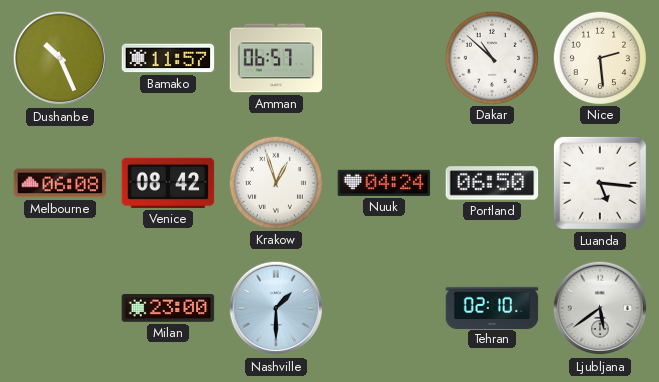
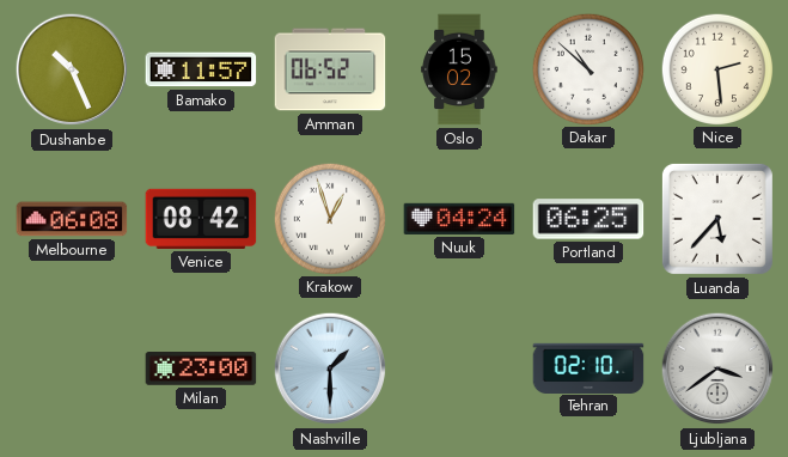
Amman: 06:57 -> 06:52 (330, 69)
Oslo: none -> 15:02 (459, 69)
Portland: 06:50 -> 06:25 (588, 219)
Luanda: 5:16 -> 5:37 (717, 219)
Ljubljana: 5:39 -> 3:39 (717, 368)
